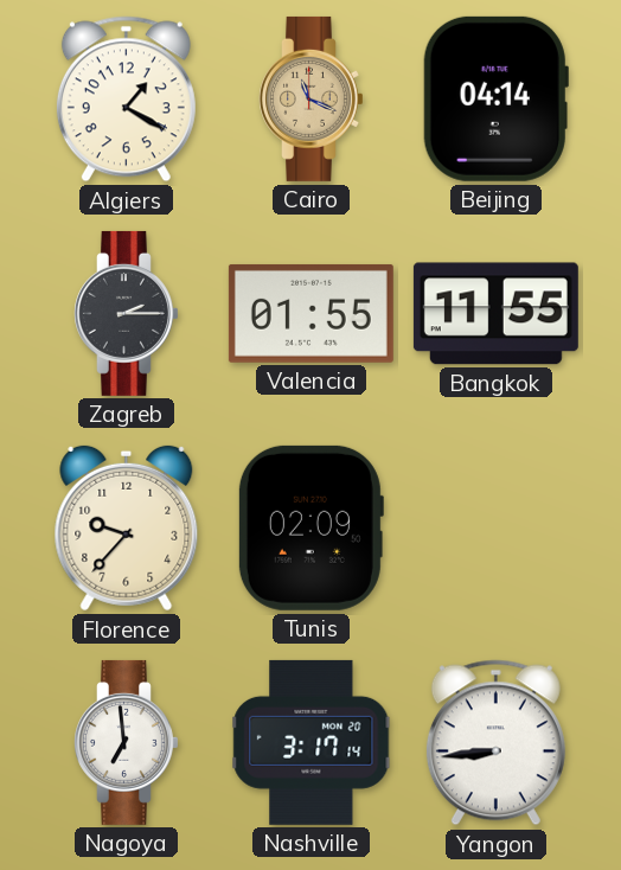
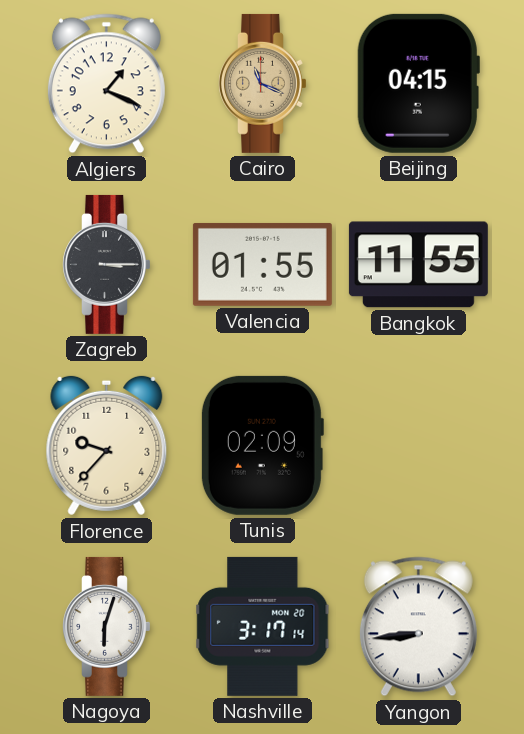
Algiers: 1:20 -> 1:19 (106, 84)
Beijing: 04:14 -> 04:15 (418, 83)
Zagreb: 2:15 -> 3:15 (107, 264)
Nagoya: 6:59 -> 6:03 (107, 626)
